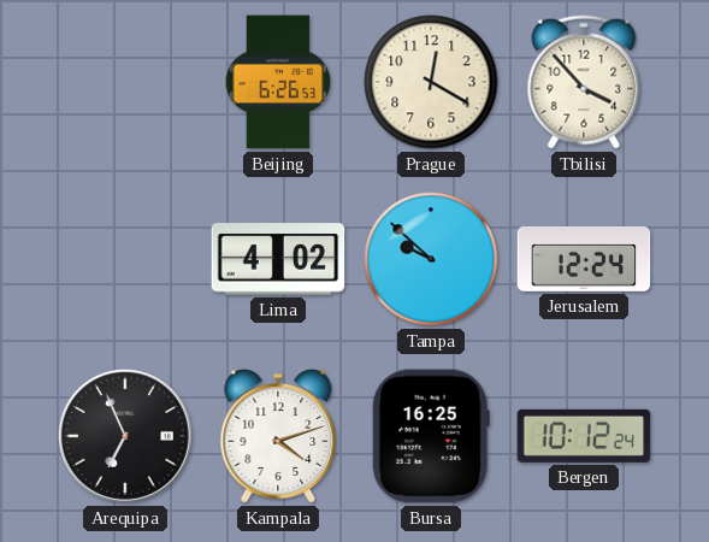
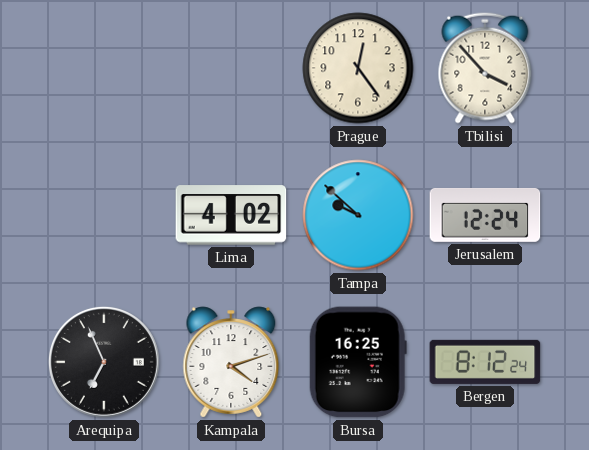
Beijing: 6:26 -> none (278, 82)
Prague: 12:20 -> 12:24 (358, 68)
Bergen: 10:12 -> 8:12 (485, 362)
